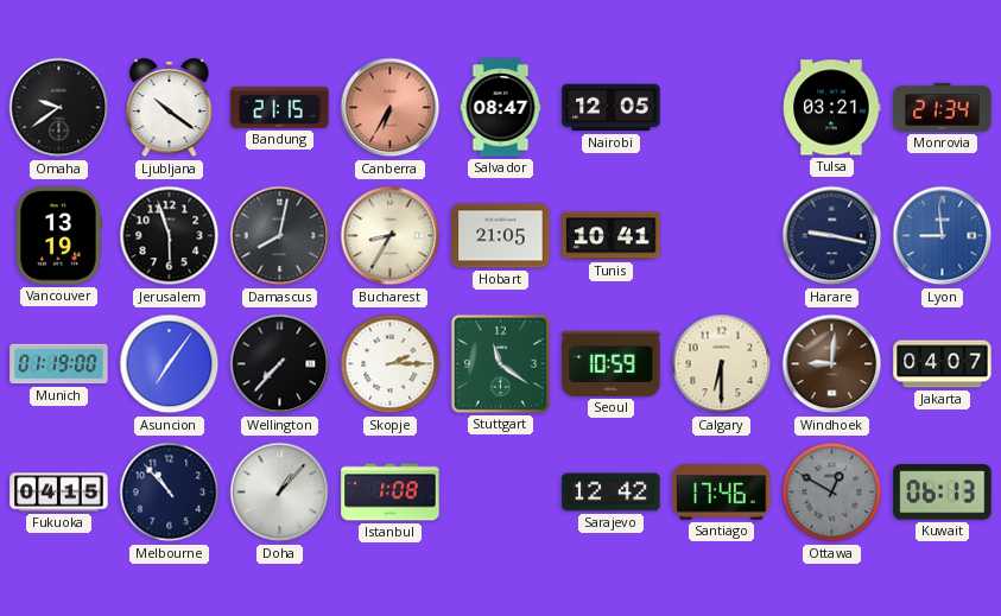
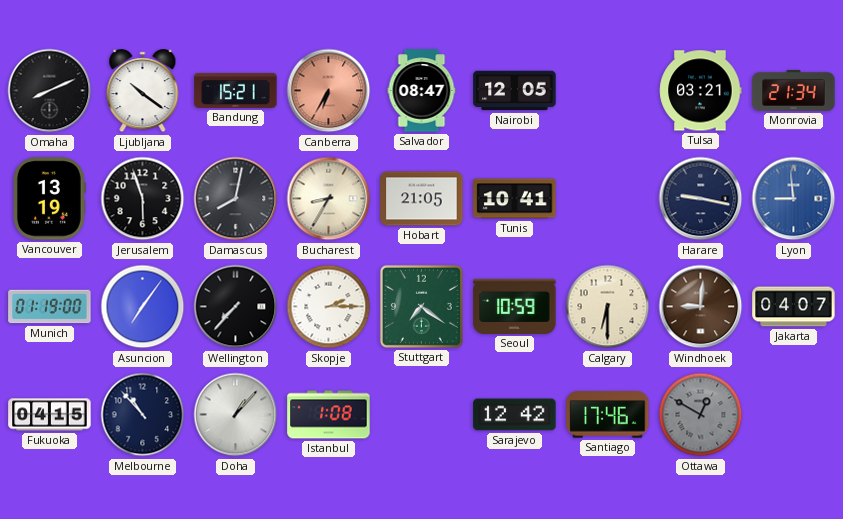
Omaha: 9:39 -> 8:11 (50, 91)
Bandung: 21:15 -> 15:21 (236, 90)
Stuttgart: 11:21 -> 7:21 (421, 306)
Kuwait: 06:13 -> none (943, 493)
